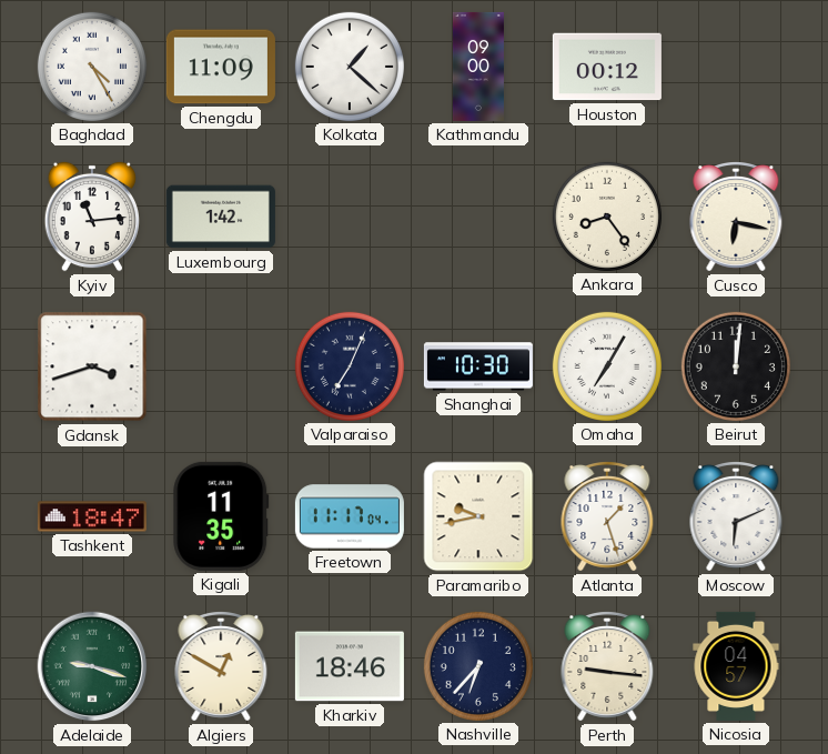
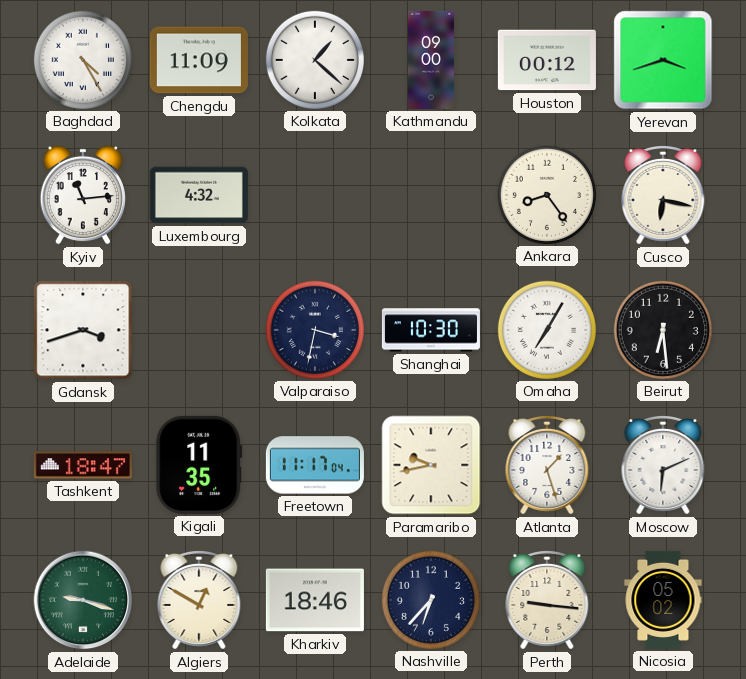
Yerevan: none -> 3:42 (663, 60)
Luxembourg: 1:42 -> 4:32 (199, 195)
Valparaiso: 7:04 -> 3:32 (315, 330)
Beirut: 12:01 -> 6:29 (663, 330)
Nicosia: 04:57 -> 05:02 (663, 600)
